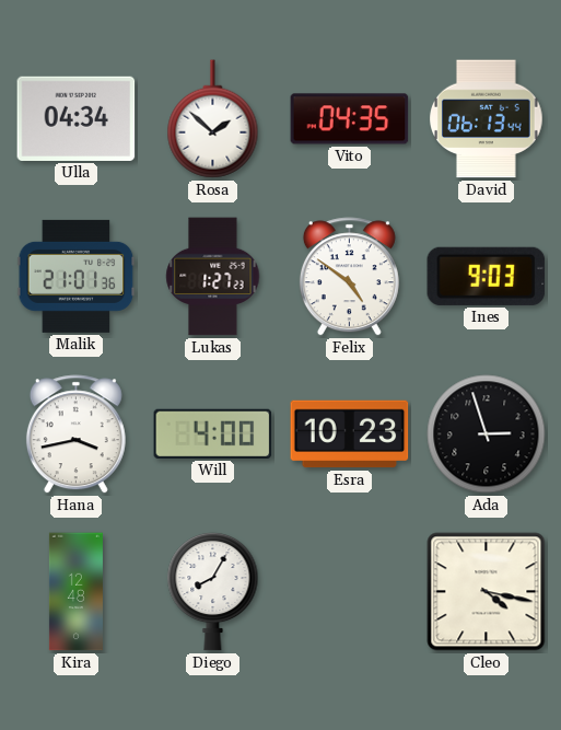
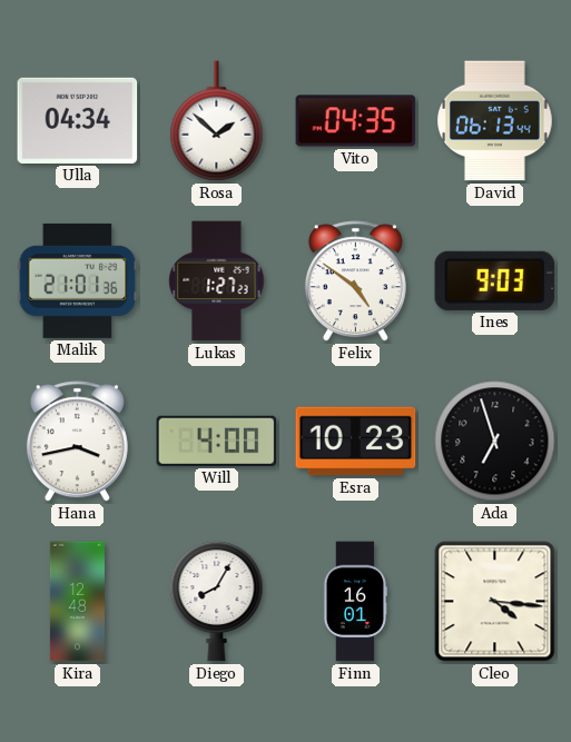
Ada: 2:57 -> 6:57 (495, 442)
Finn: none -> 16:01 (354, 602)
Cleo: 4:17 -> 4:16 (495, 602)
